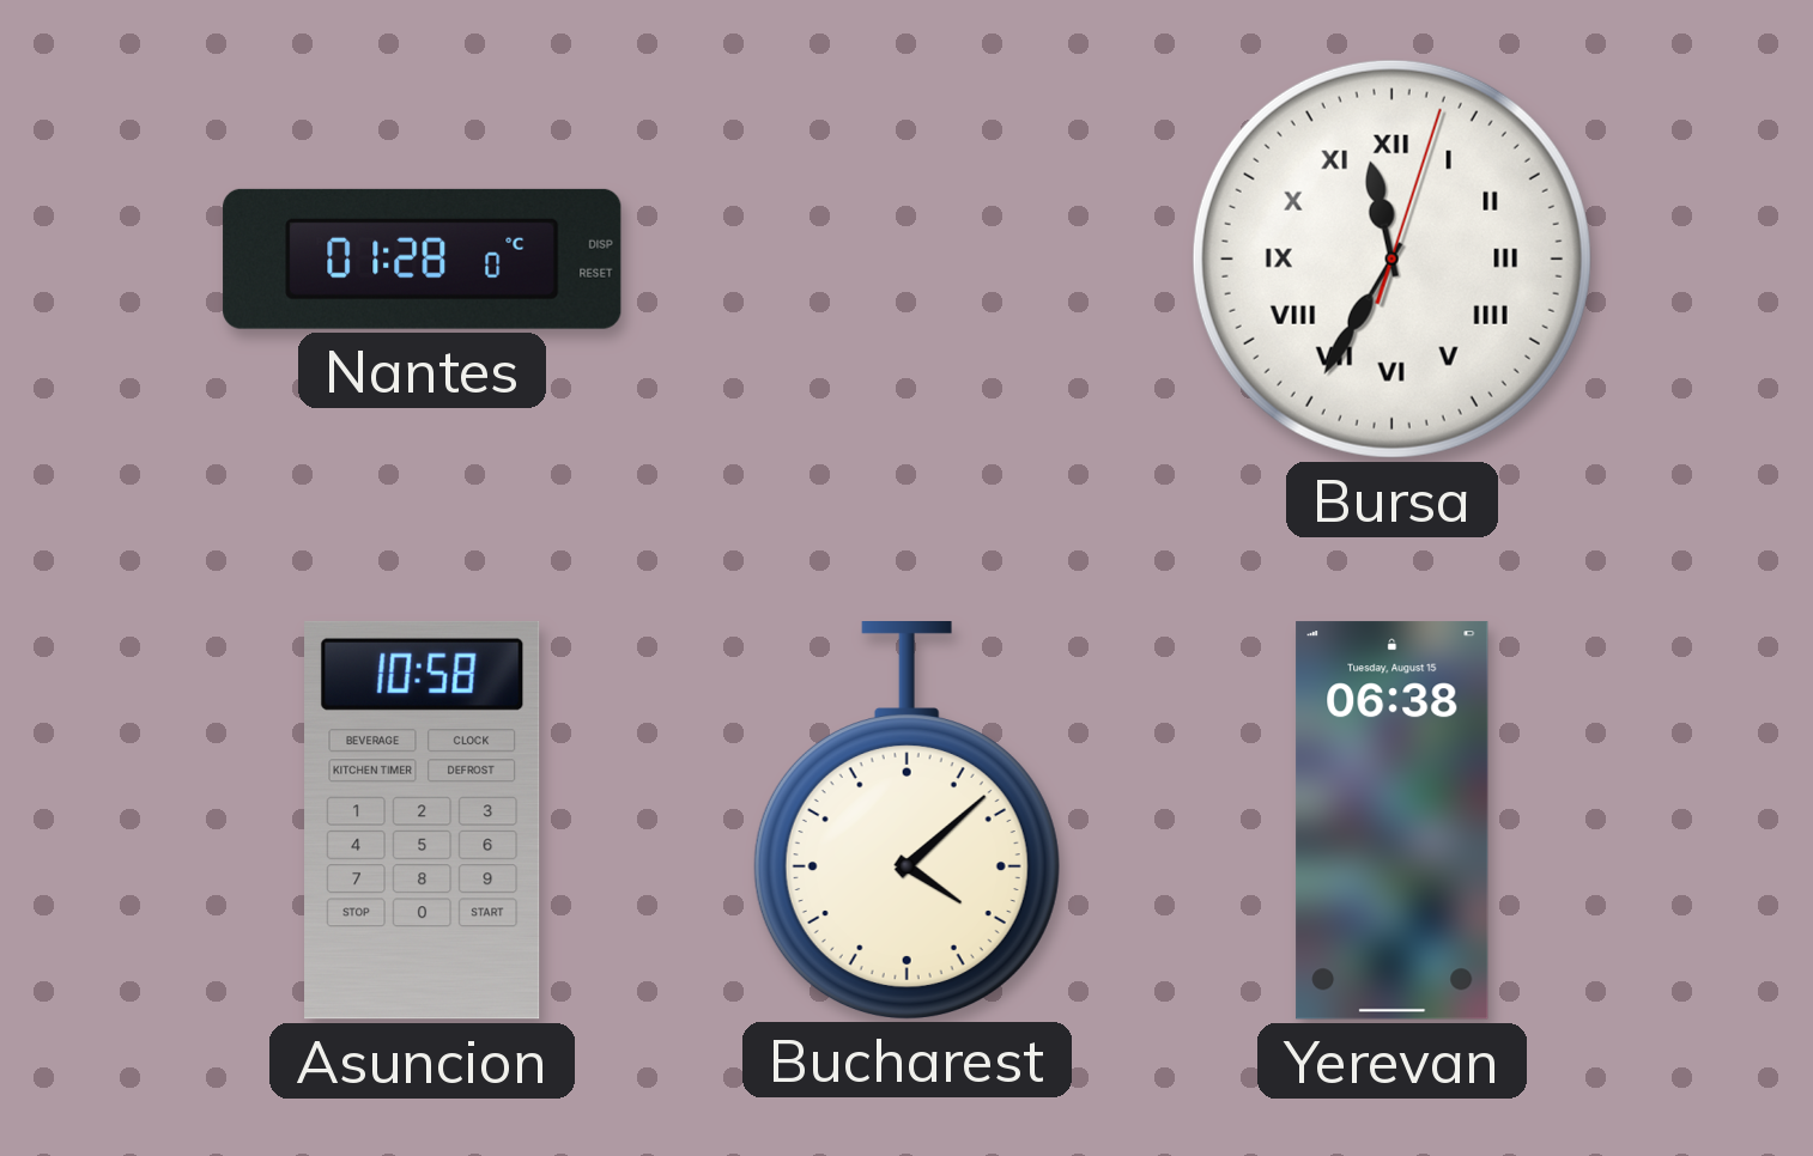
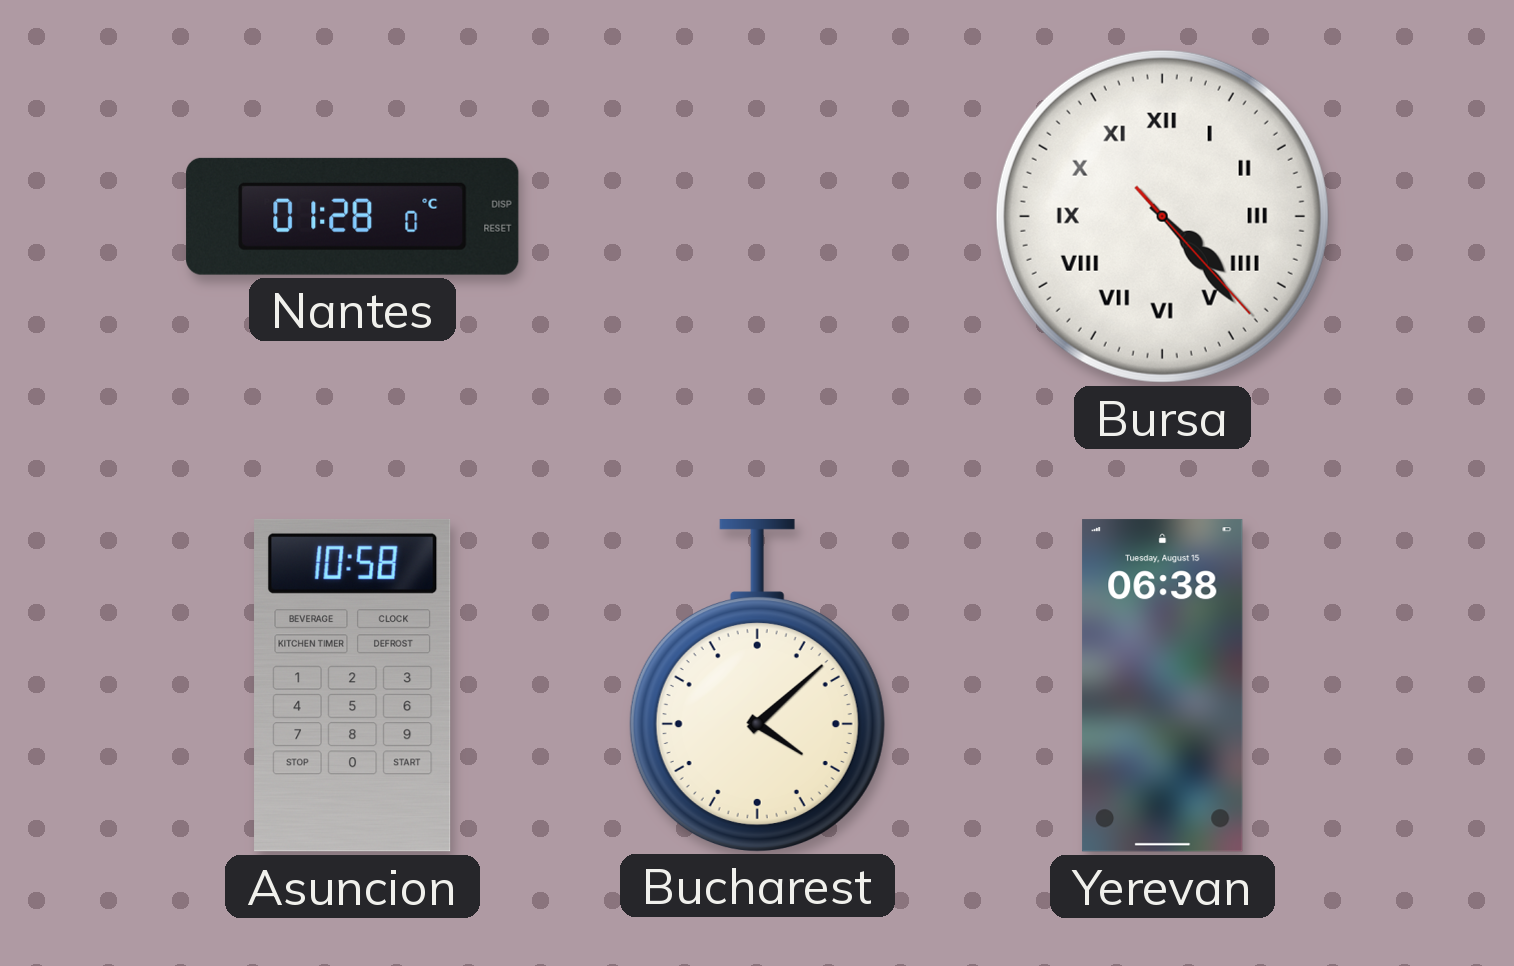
Bursa: 11:35 -> 4:23 (1162, 216)
